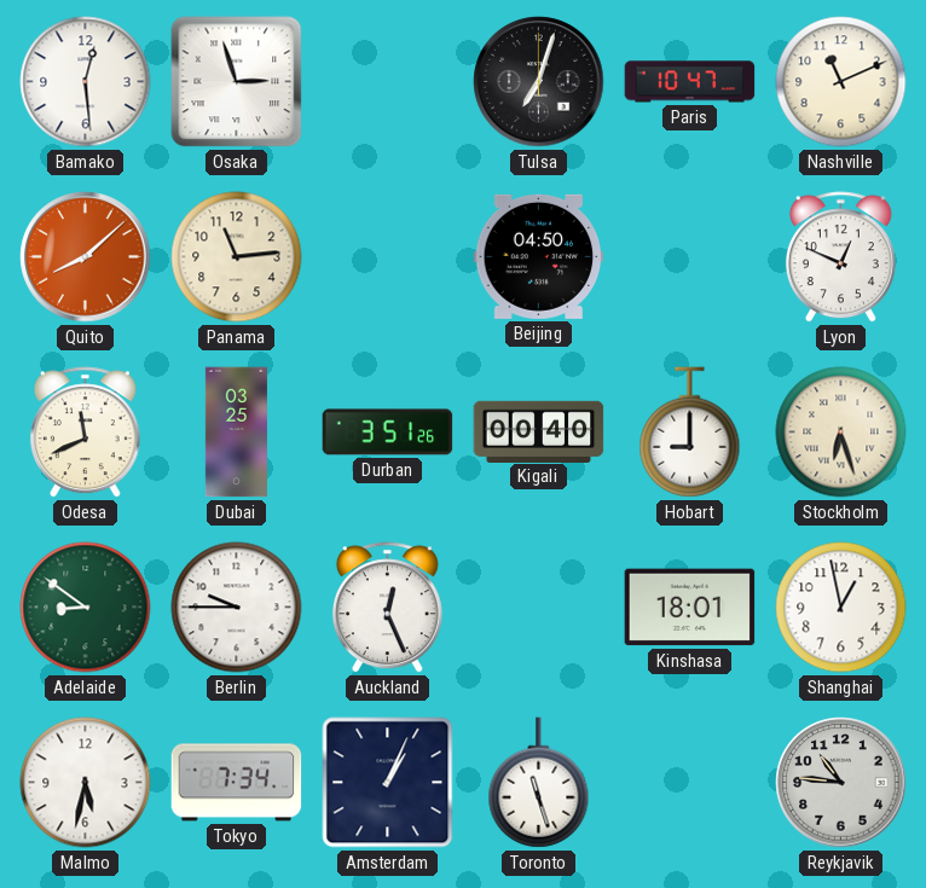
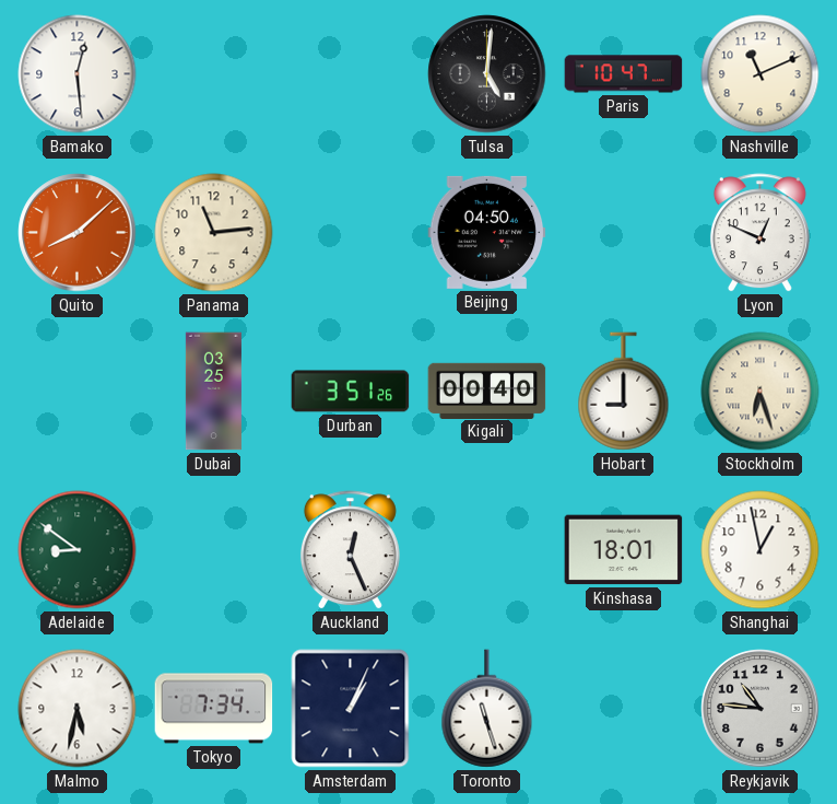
Osaka: 2:57 -> none (237, 82)
Tulsa: 7:03 -> 5:01 (487, 74)
Odesa: 11:41 -> none (85, 433)
Berlin: 9:45 -> none (237, 608)
